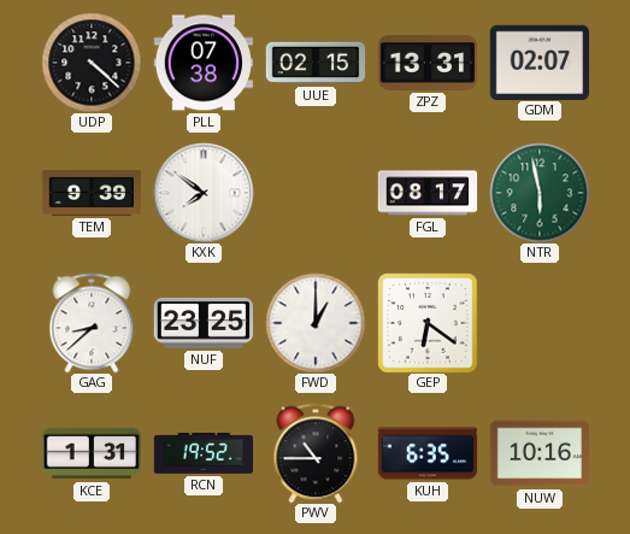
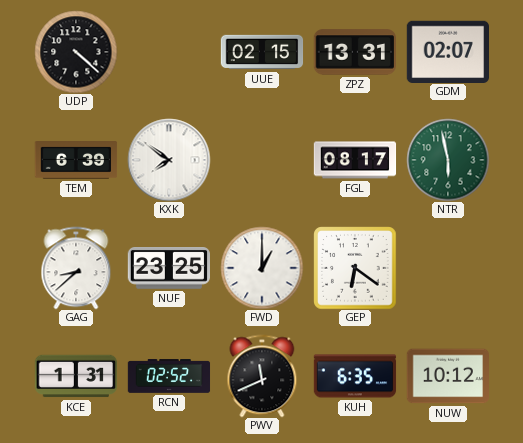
PLL: 07:38 -> none (202, 63)
TEM: 9:39 -> 6:39 (76, 161)
RCN: 19:52 -> 02:52 (169, 376)
PWV: 10:45 -> 11:41 (262, 376)
NUW: 10:16 -> 10:12 (448, 376)
